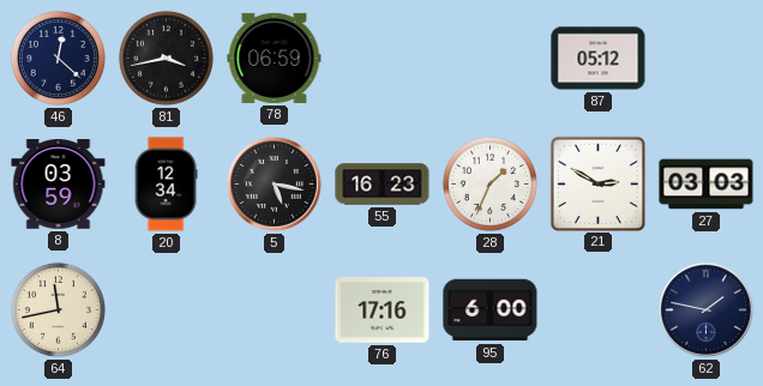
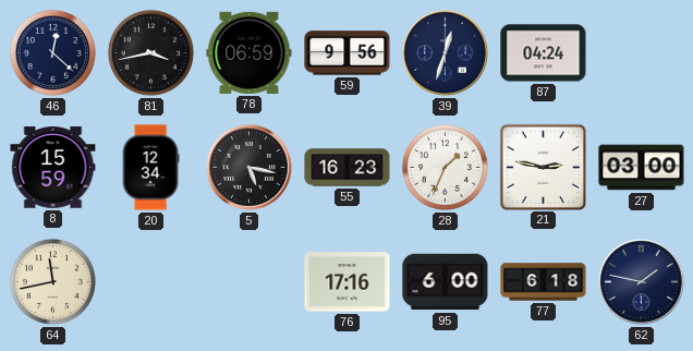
59: none -> 9:56 (348, 53)
39: none -> 12:33 (446, 53)
87: 05:12 -> 04:24 (544, 53)
8: 03:59 -> 15:59 (53, 168)
21: 2:50 -> 2:47 (543, 167)
27: 03:03 -> 03:00 (642, 168)
77: none -> 6:18 (544, 282)
